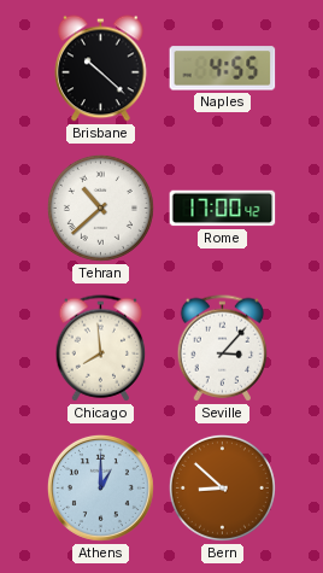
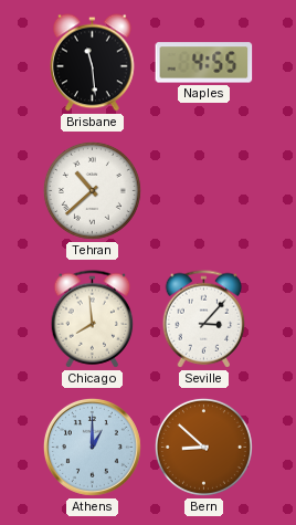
Brisbane: 10:22 -> 11:29 (93, 63)
Rome: 17:00 -> none (223, 209)
